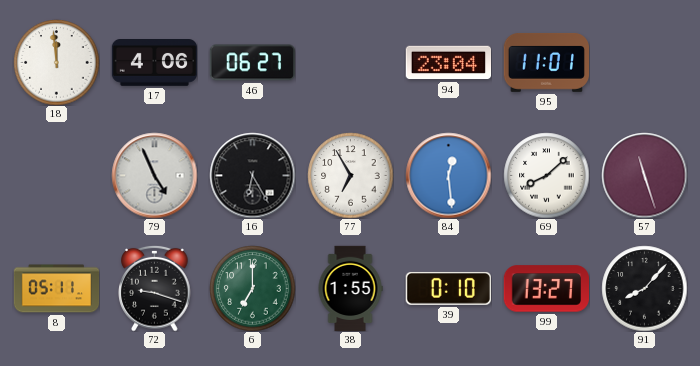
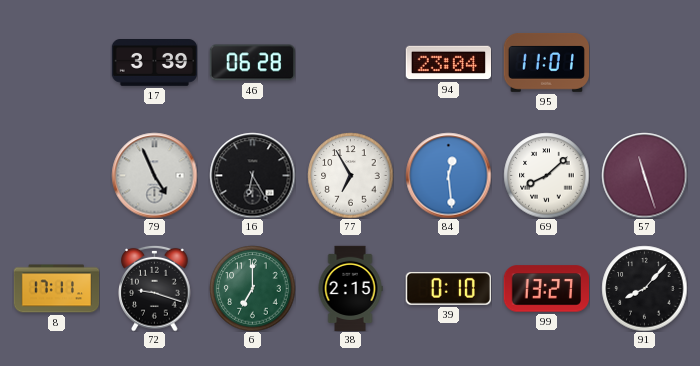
18: 11:59 -> none (56, 62)
17: 4:06 -> 3:39 (154, 63)
46: 06:27 -> 06:28 (252, 63)
8: 05:11 -> 17:11 (56, 289)
38: 1:55 -> 2:15 (350, 288)
